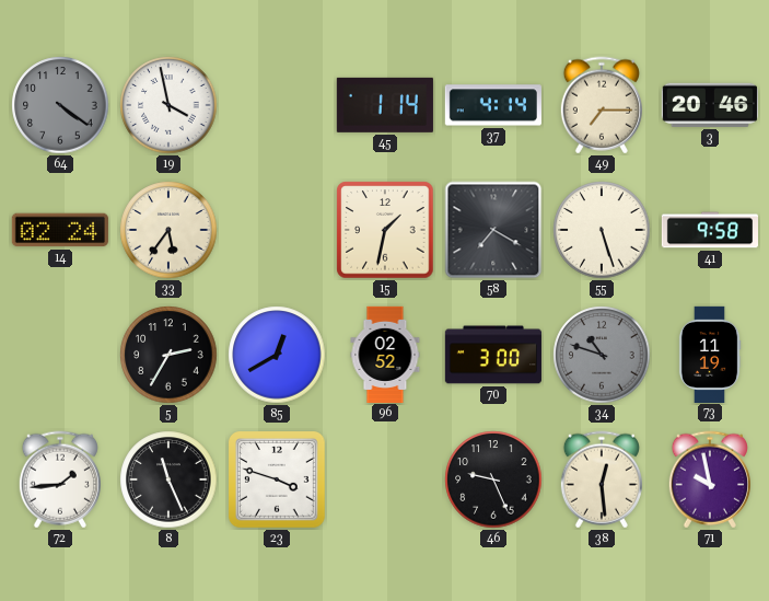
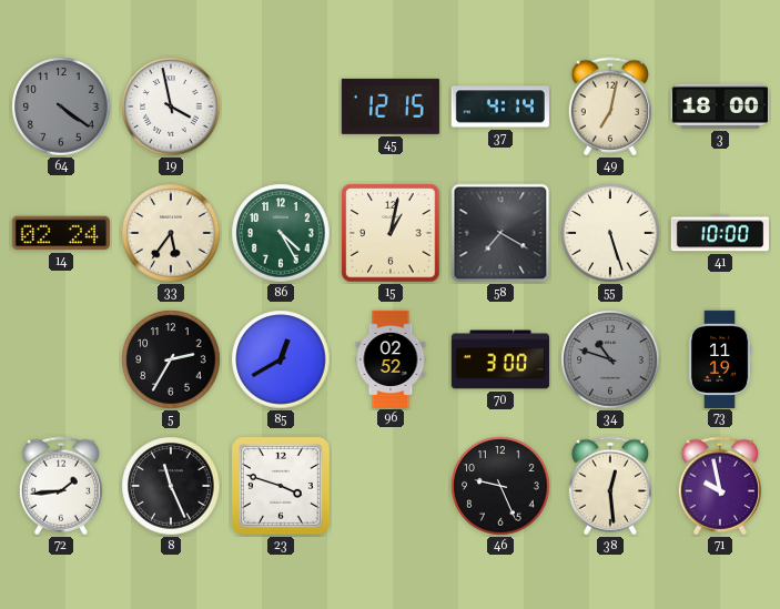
45: 1:14 -> 12:15 (391, 106)
49: 7:15 -> 7:02 (610, 106)
3: 20:46 -> 18:00 (720, 106)
86: none -> 4:25 (281, 233)
15: 1:32 -> 1:02 (391, 233)
41: 9:58 -> 10:00 (719, 233)
